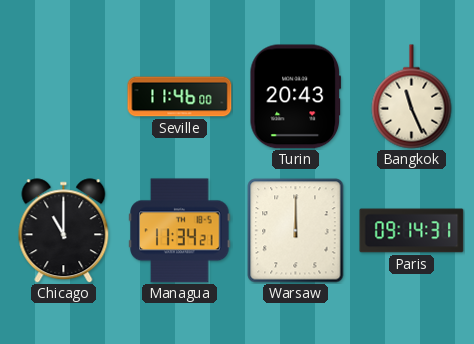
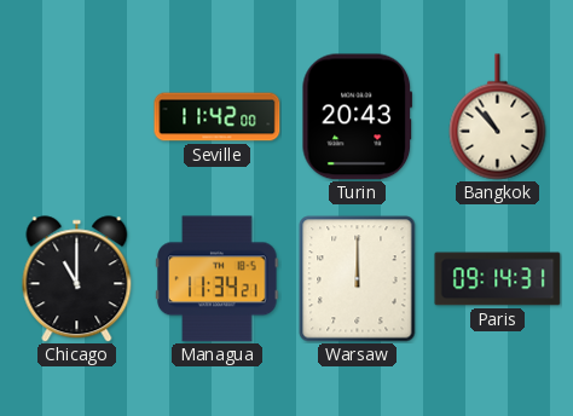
Seville: 11:46 -> 11:42 (218, 117)
Bangkok: 11:26 -> 10:53 (498, 117)
